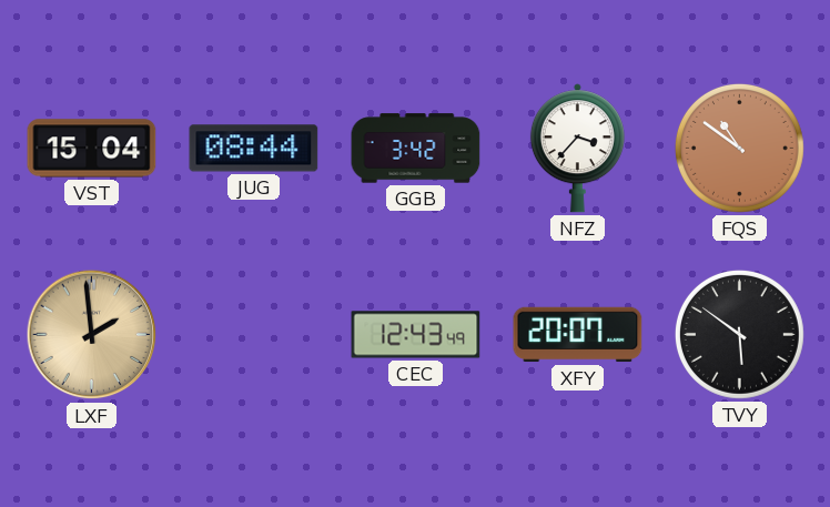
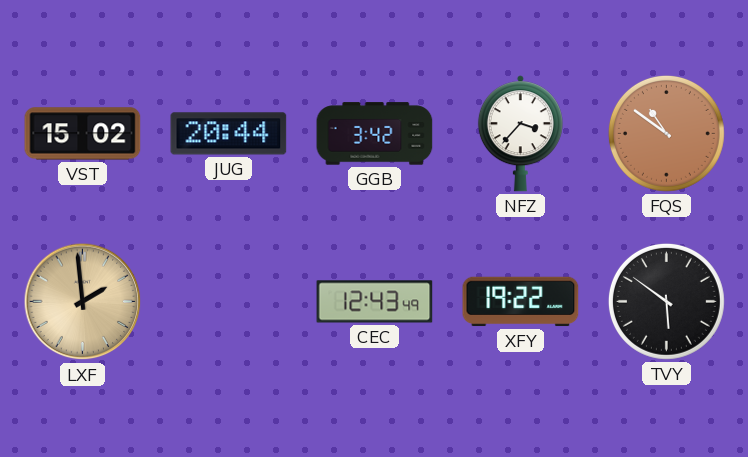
VST: 15:04 -> 15:02 (83, 134)
JUG: 08:44 -> 20:44 (229, 134)
XFY: 20:07 -> 19:22 (521, 302)
